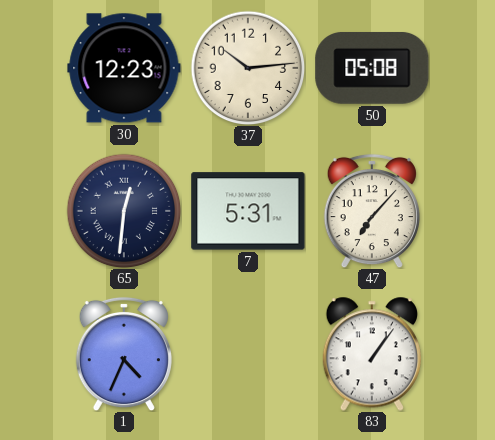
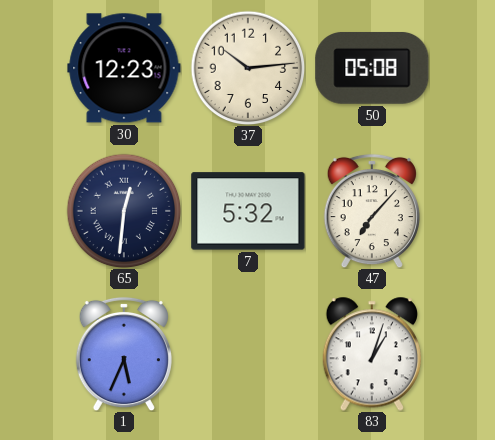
7: 5:31 -> 5:32 (248, 211)
1: 4:34 -> 5:34 (124, 354)
83: 1:06 -> 1:03 (372, 354)
